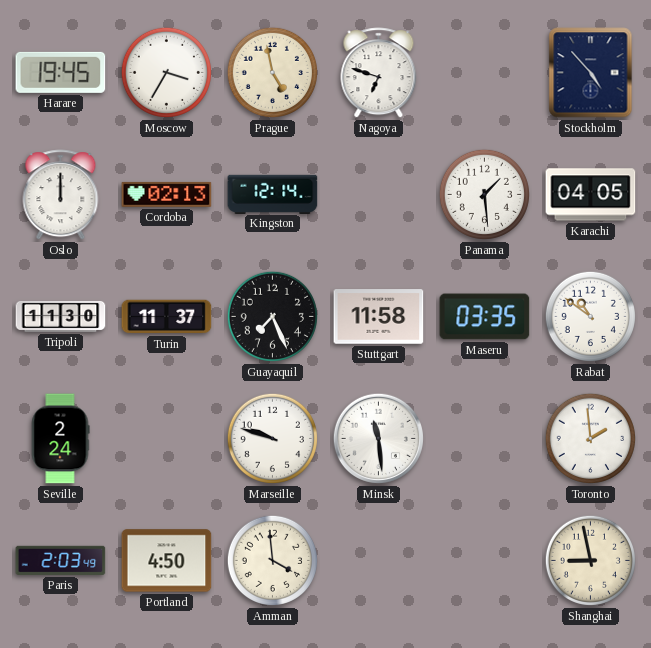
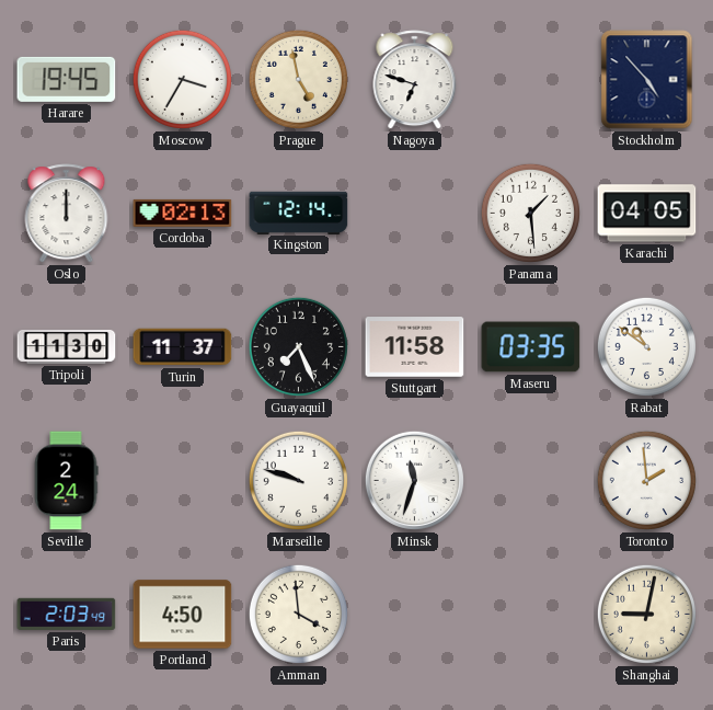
Minsk: 11:29 -> 11:33 (414, 480)
Shanghai: 8:58 -> 9:02 (646, 614)
